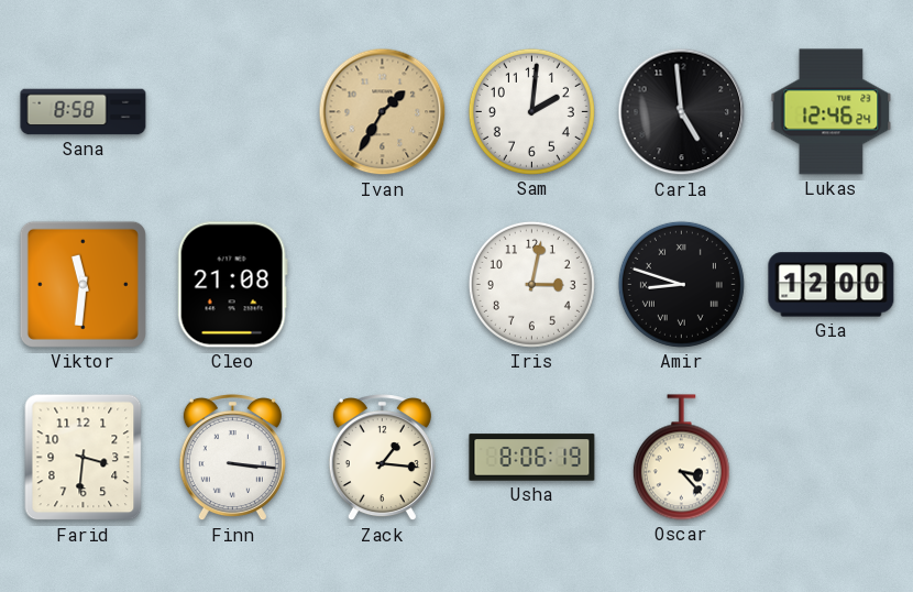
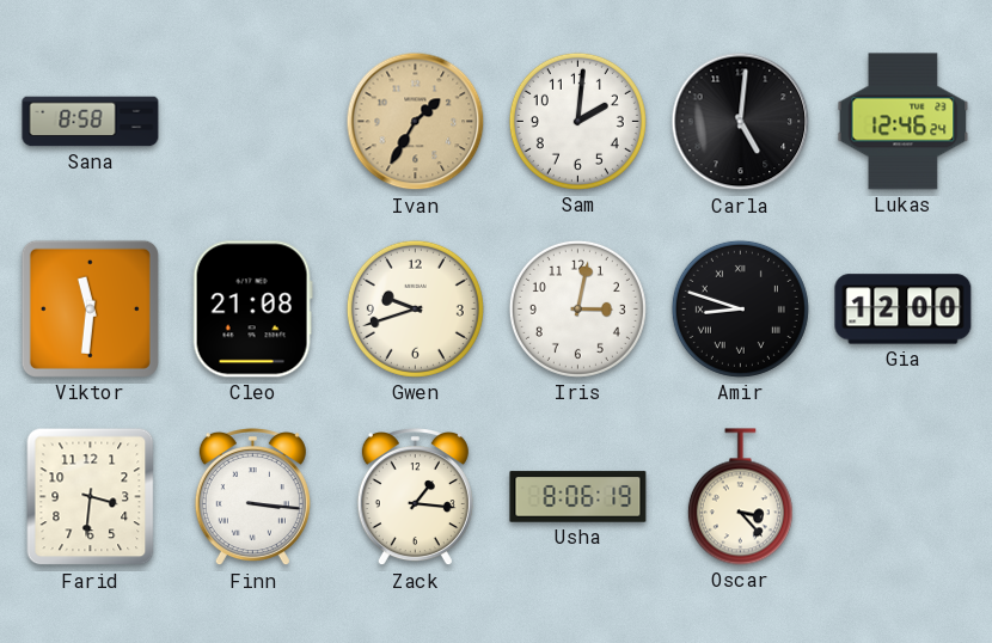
Carla: 4:59 -> 5:01 (741, 122)
Gwen: none -> 9:42 (415, 308)
